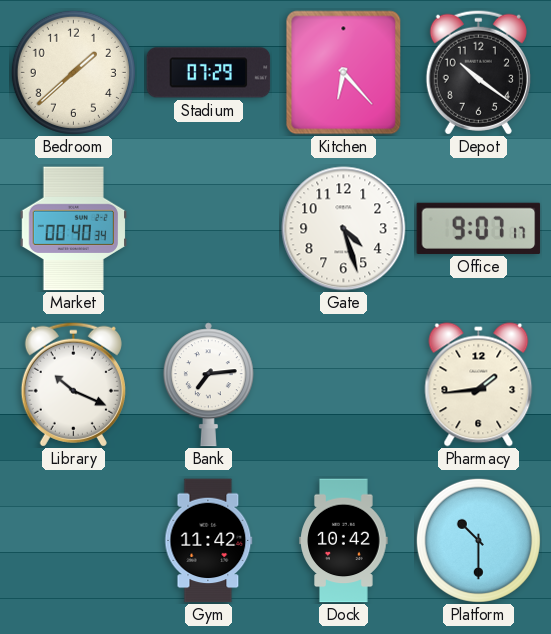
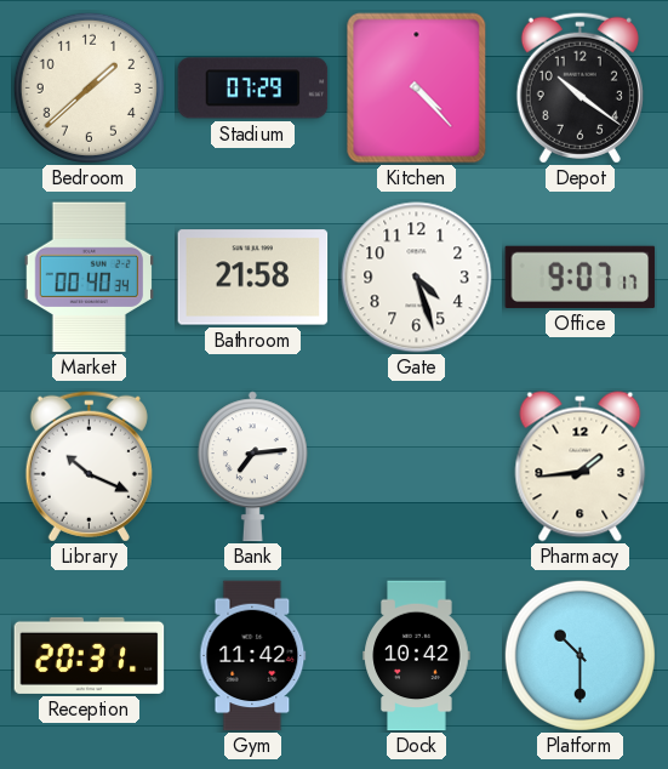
Kitchen: 6:23 -> 4:23 (417, 89)
Bathroom: none -> 21:58 (253, 278)
Reception: none -> 20:31 (90, 655)
